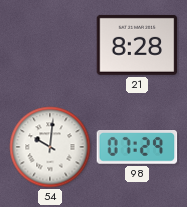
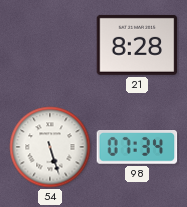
54: 10:01 -> 5:27 (50, 147)
98: 07:29 -> 07:34 (137, 148)
